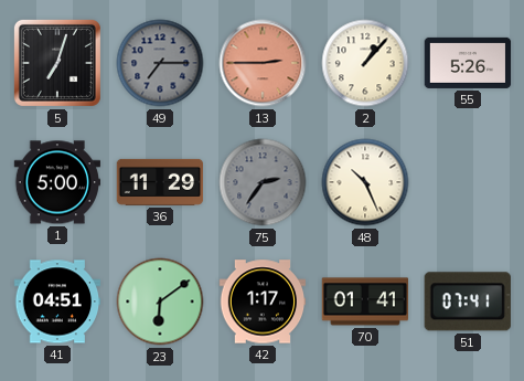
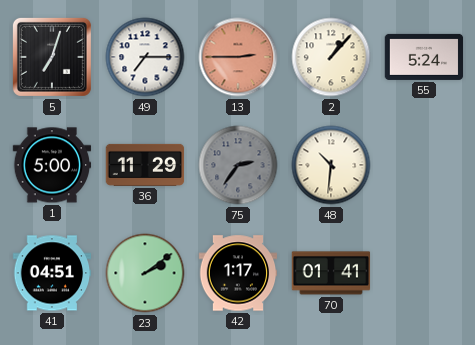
49 dial: grey -> white (145, 57)
55: 5:26 -> 5:24 (424, 57)
48: 10:26 -> 10:31 (331, 165)
23: 6:09 -> 2:09 (145, 273)
51: 07:41 -> none (468, 301)
